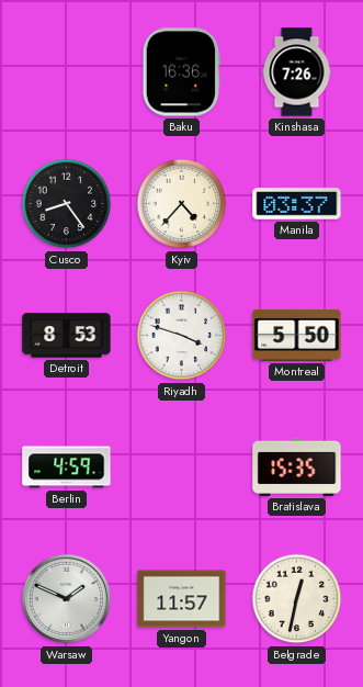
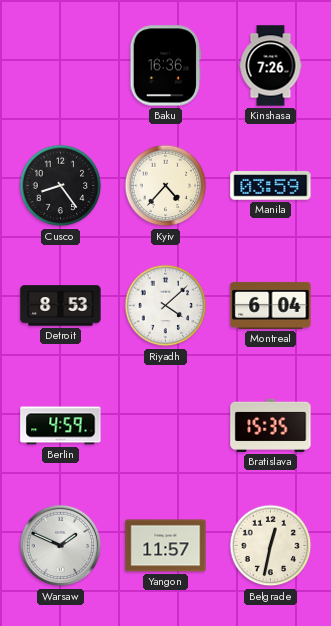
Manila: 03:37 -> 03:59 (271, 186)
Riyadh: 3:48 -> 4:08 (166, 306)
Montreal: 5:50 -> 6:04 (271, 305)
